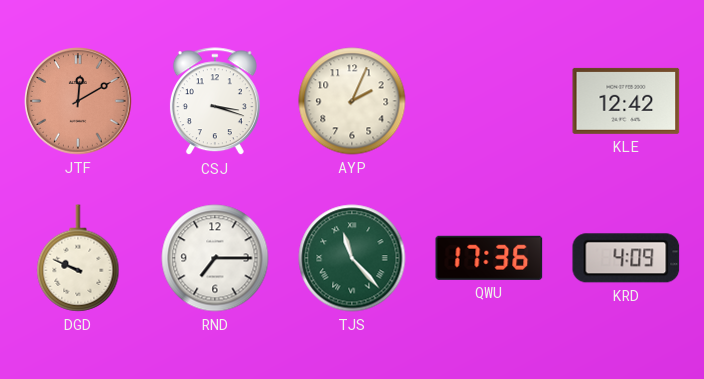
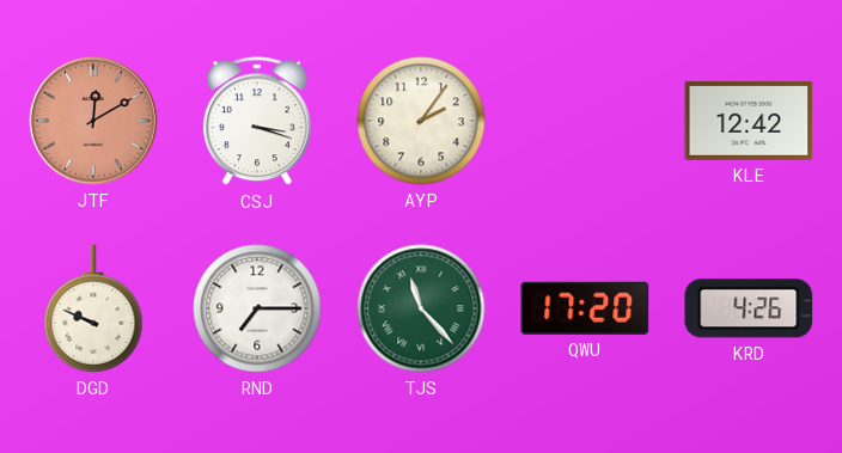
AYP: 2:04 -> 2:06 (421, 121)
QWU: 17:36 -> 17:20 (585, 308)
KRD: 4:09 -> 4:26 (749, 308)
